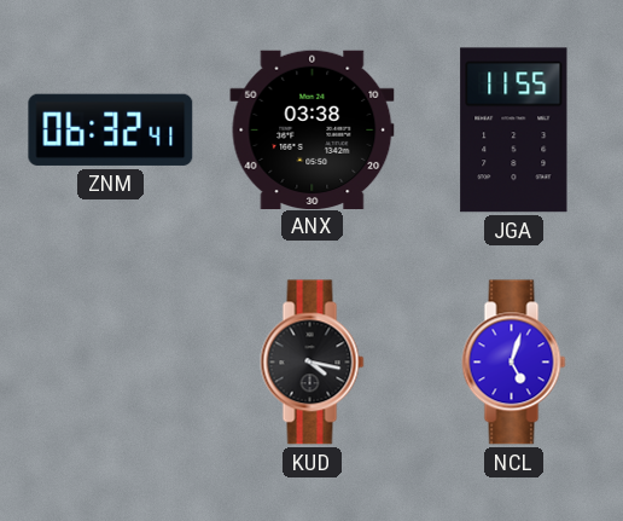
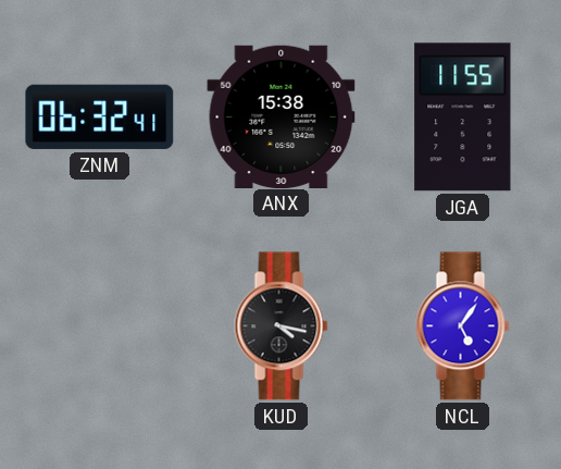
ANX: 03:38 -> 15:38 (282, 116)
NCL: 5:03 -> 5:06 (463, 326)
